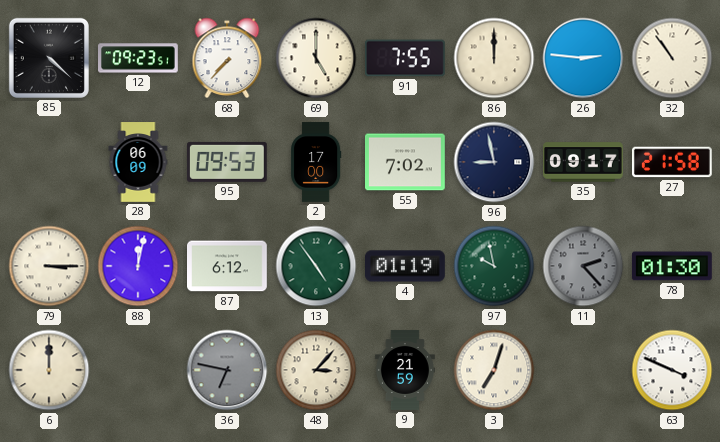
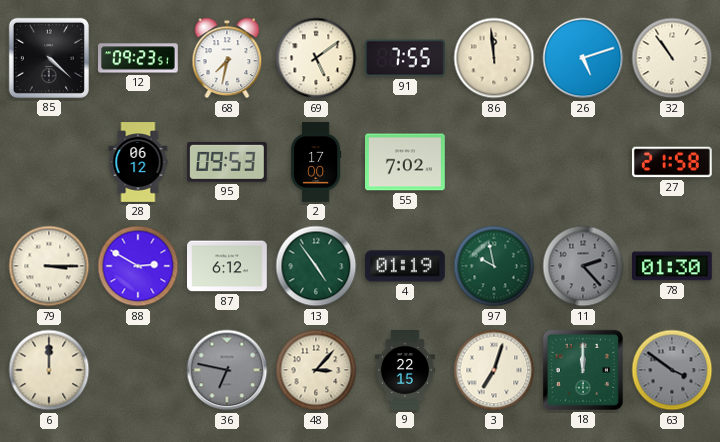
68: 7:37 -> 7:32 (227, 58)
69: 5:00 -> 5:09 (316, 58)
86: 12:00 -> 11:59 (494, 58)
26: 2:46 -> 5:12 (583, 58)
28: 06:09 -> 06:12 (138, 162)
96: 8:58 -> none (494, 162)
35: 09:17 -> none (584, 162)
88: 12:02 -> 2:50 (138, 266)
9: 21:59 -> 22:15 (405, 370)
18: none -> 12:00 (583, 370)
63: 3:49 -> 3:51 (672, 370)
63 dial: white -> grey (672, 370)
